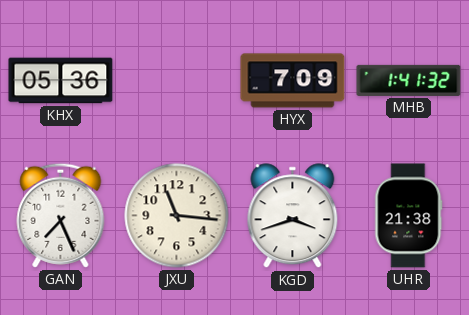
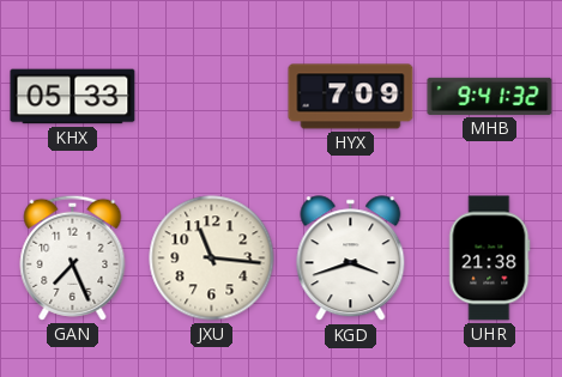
KHX: 05:36 -> 05:33 (73, 97)
MHB: 1:41 -> 9:41 (490, 96)
